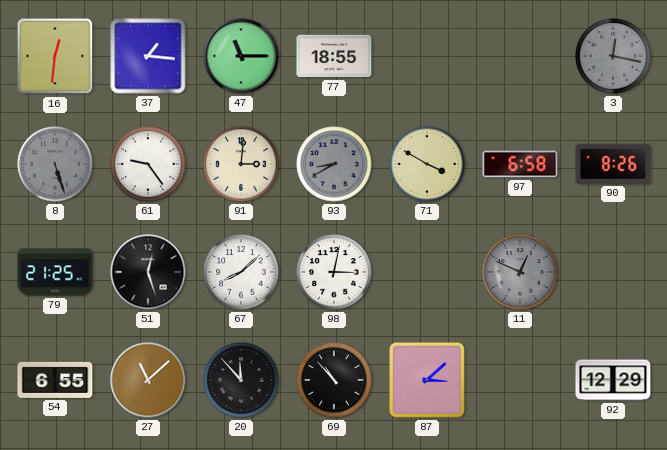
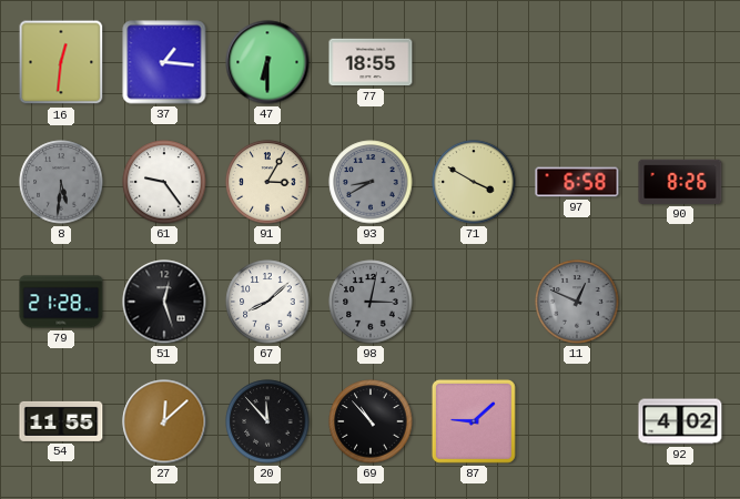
47: 11:15 -> 6:30 (267, 62)
3: 12:17 -> none (613, 56)
8: 5:27 -> 5:31 (61, 182)
91: 3:01 -> 3:05 (267, 182)
79: 21:25 -> 21:28 (61, 302)
98 dial: white -> grey (371, 302)
54: 6:55 -> 11:55 (61, 421)
27: 11:08 -> 12:08 (164, 421)
87: 3:08 -> 9:08 (474, 421)
92: 12:29 -> 4:02 (680, 421)
